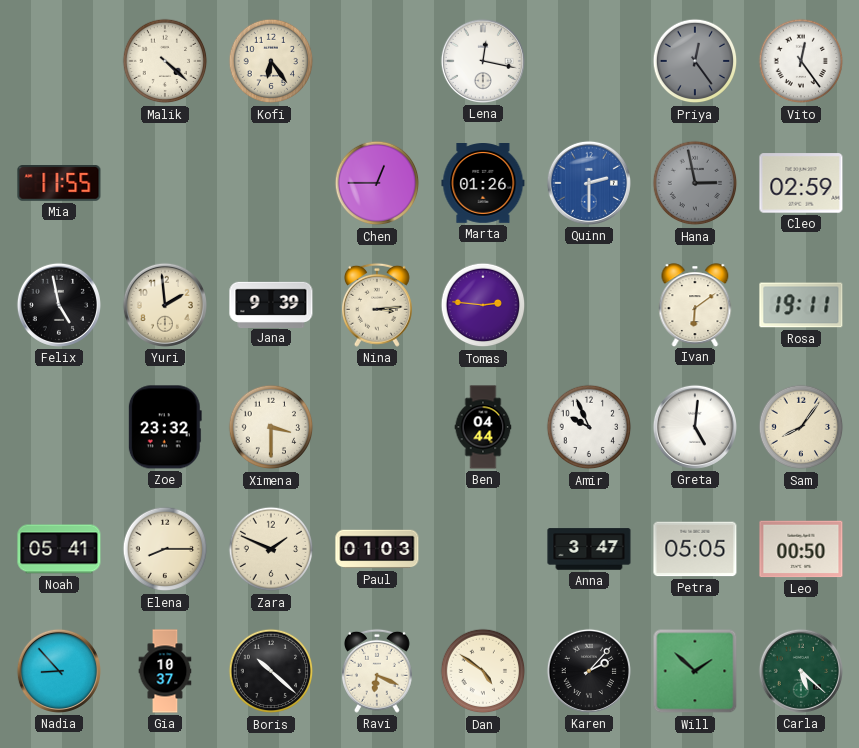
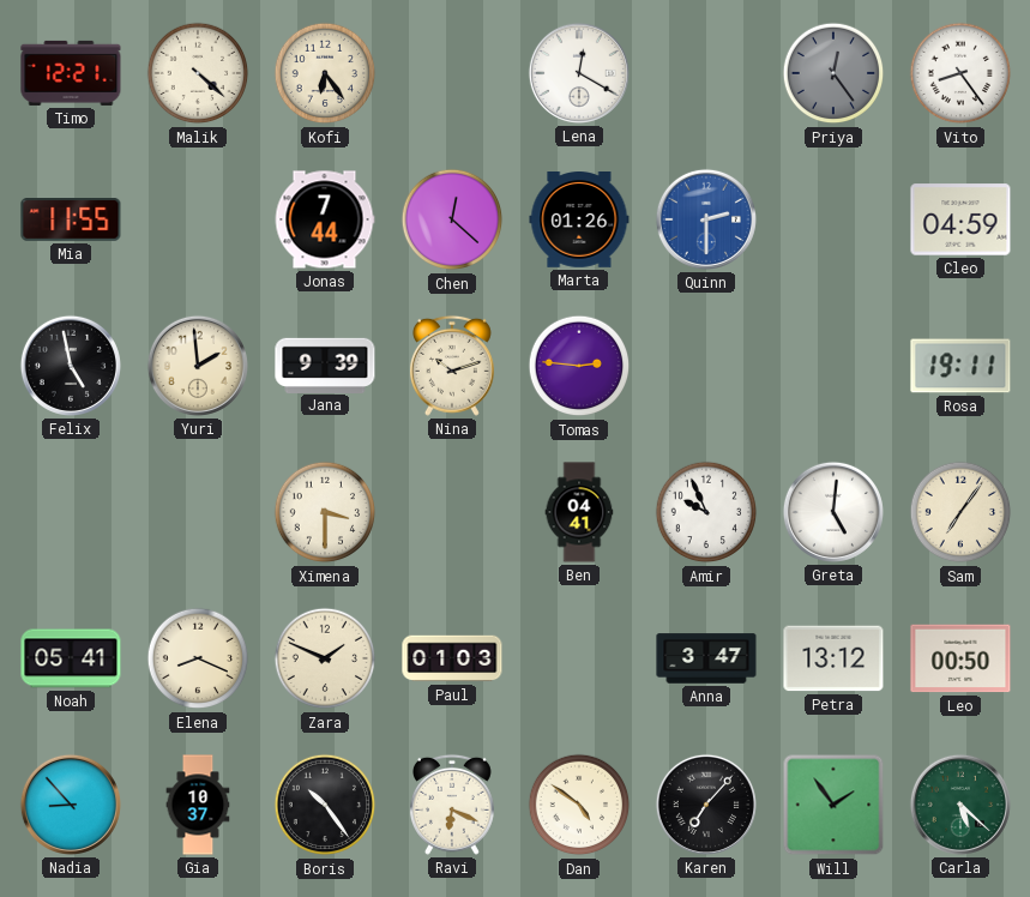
Timo: none -> 12:21 (71, 73)
Lena: 12:17 -> 12:20 (579, 73)
Vito: 12:24 -> 8:24 (960, 73)
Jonas: none -> 7:44 (325, 219)
Chen: 12:45 -> 12:22 (452, 219)
Hana: 2:58 -> none (695, 183)
Cleo: 02:59 -> 04:59 (960, 219)
Nina: 3:14 -> 10:12 (452, 366)
Ivan: 6:09 -> none (695, 305)
Zoe: 23:32 -> none (165, 427)
Ben: 04:44 -> 04:41 (579, 512)
Sam: 8:06 -> 7:06 (960, 512)
Elena: 8:15 -> 8:19 (198, 658)
Petra: 05:05 -> 13:12 (833, 658)
Boris: 10:22 -> 10:24 (325, 805)
Karen: 2:07 -> 7:07 (706, 805)
Will: 1:52 -> 1:54 (833, 805)
